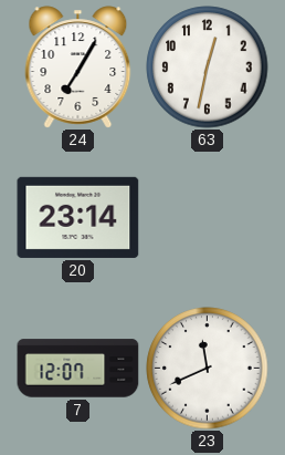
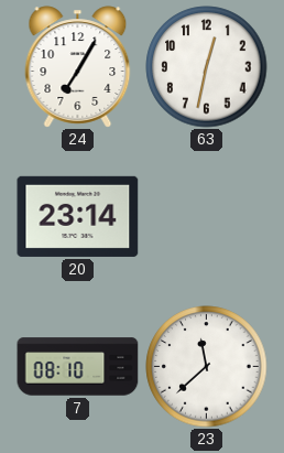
7: 12:07 -> 08:10 (78, 367)
23: 11:41 -> 11:38 (207, 367)
